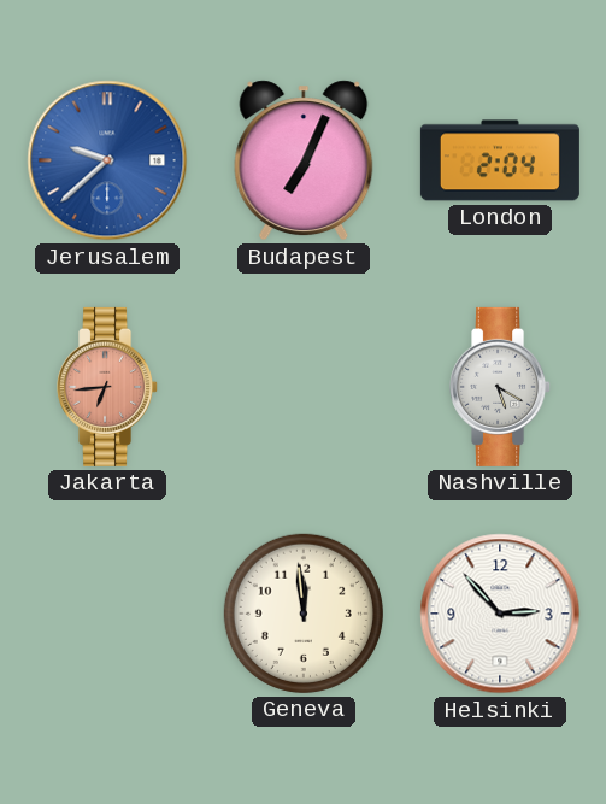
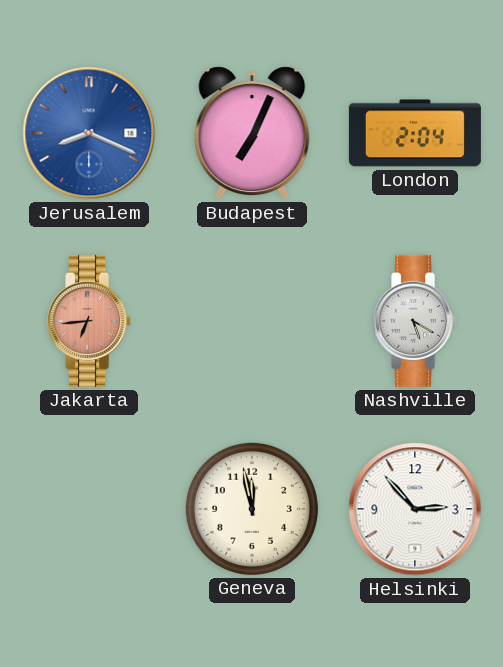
Jerusalem: 9:38 -> 8:19 (89, 133)
Geneva: 11:59 -> 11:58 (252, 509)
